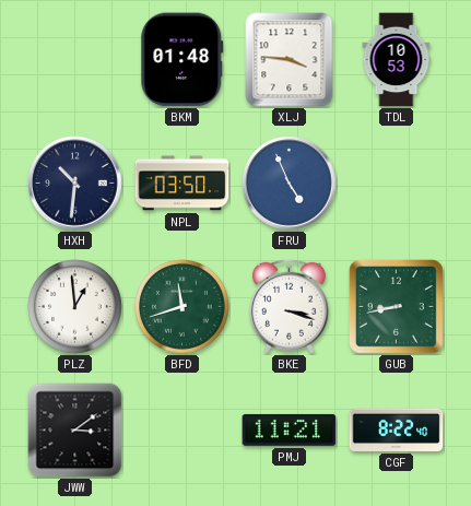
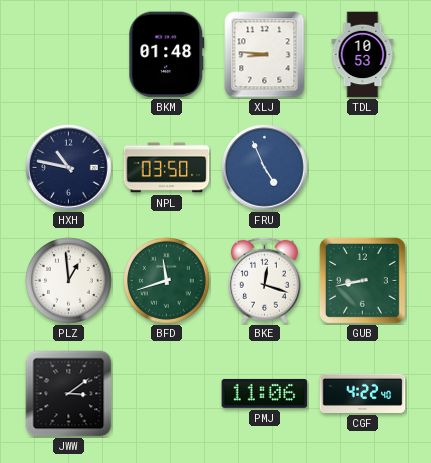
XLJ: 3:46 -> 8:46 (265, 55)
HXH: 10:31 -> 10:47 (69, 168)
BKE: 3:18 -> 12:18 (264, 280)
PMJ: 11:21 -> 11:06 (265, 393)
CGF: 8:22 -> 4:22 (363, 393)
